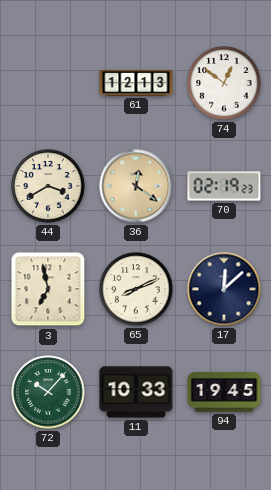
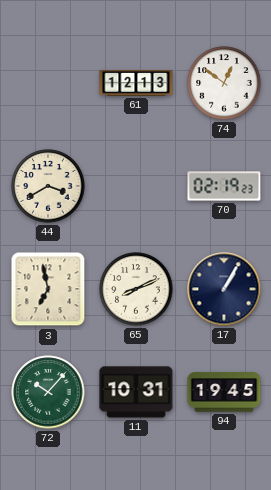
36: 12:21 -> none (136, 186)
17: 12:08 -> 1:05 (224, 289)
11: 10:33 -> 10:31 (136, 392)
